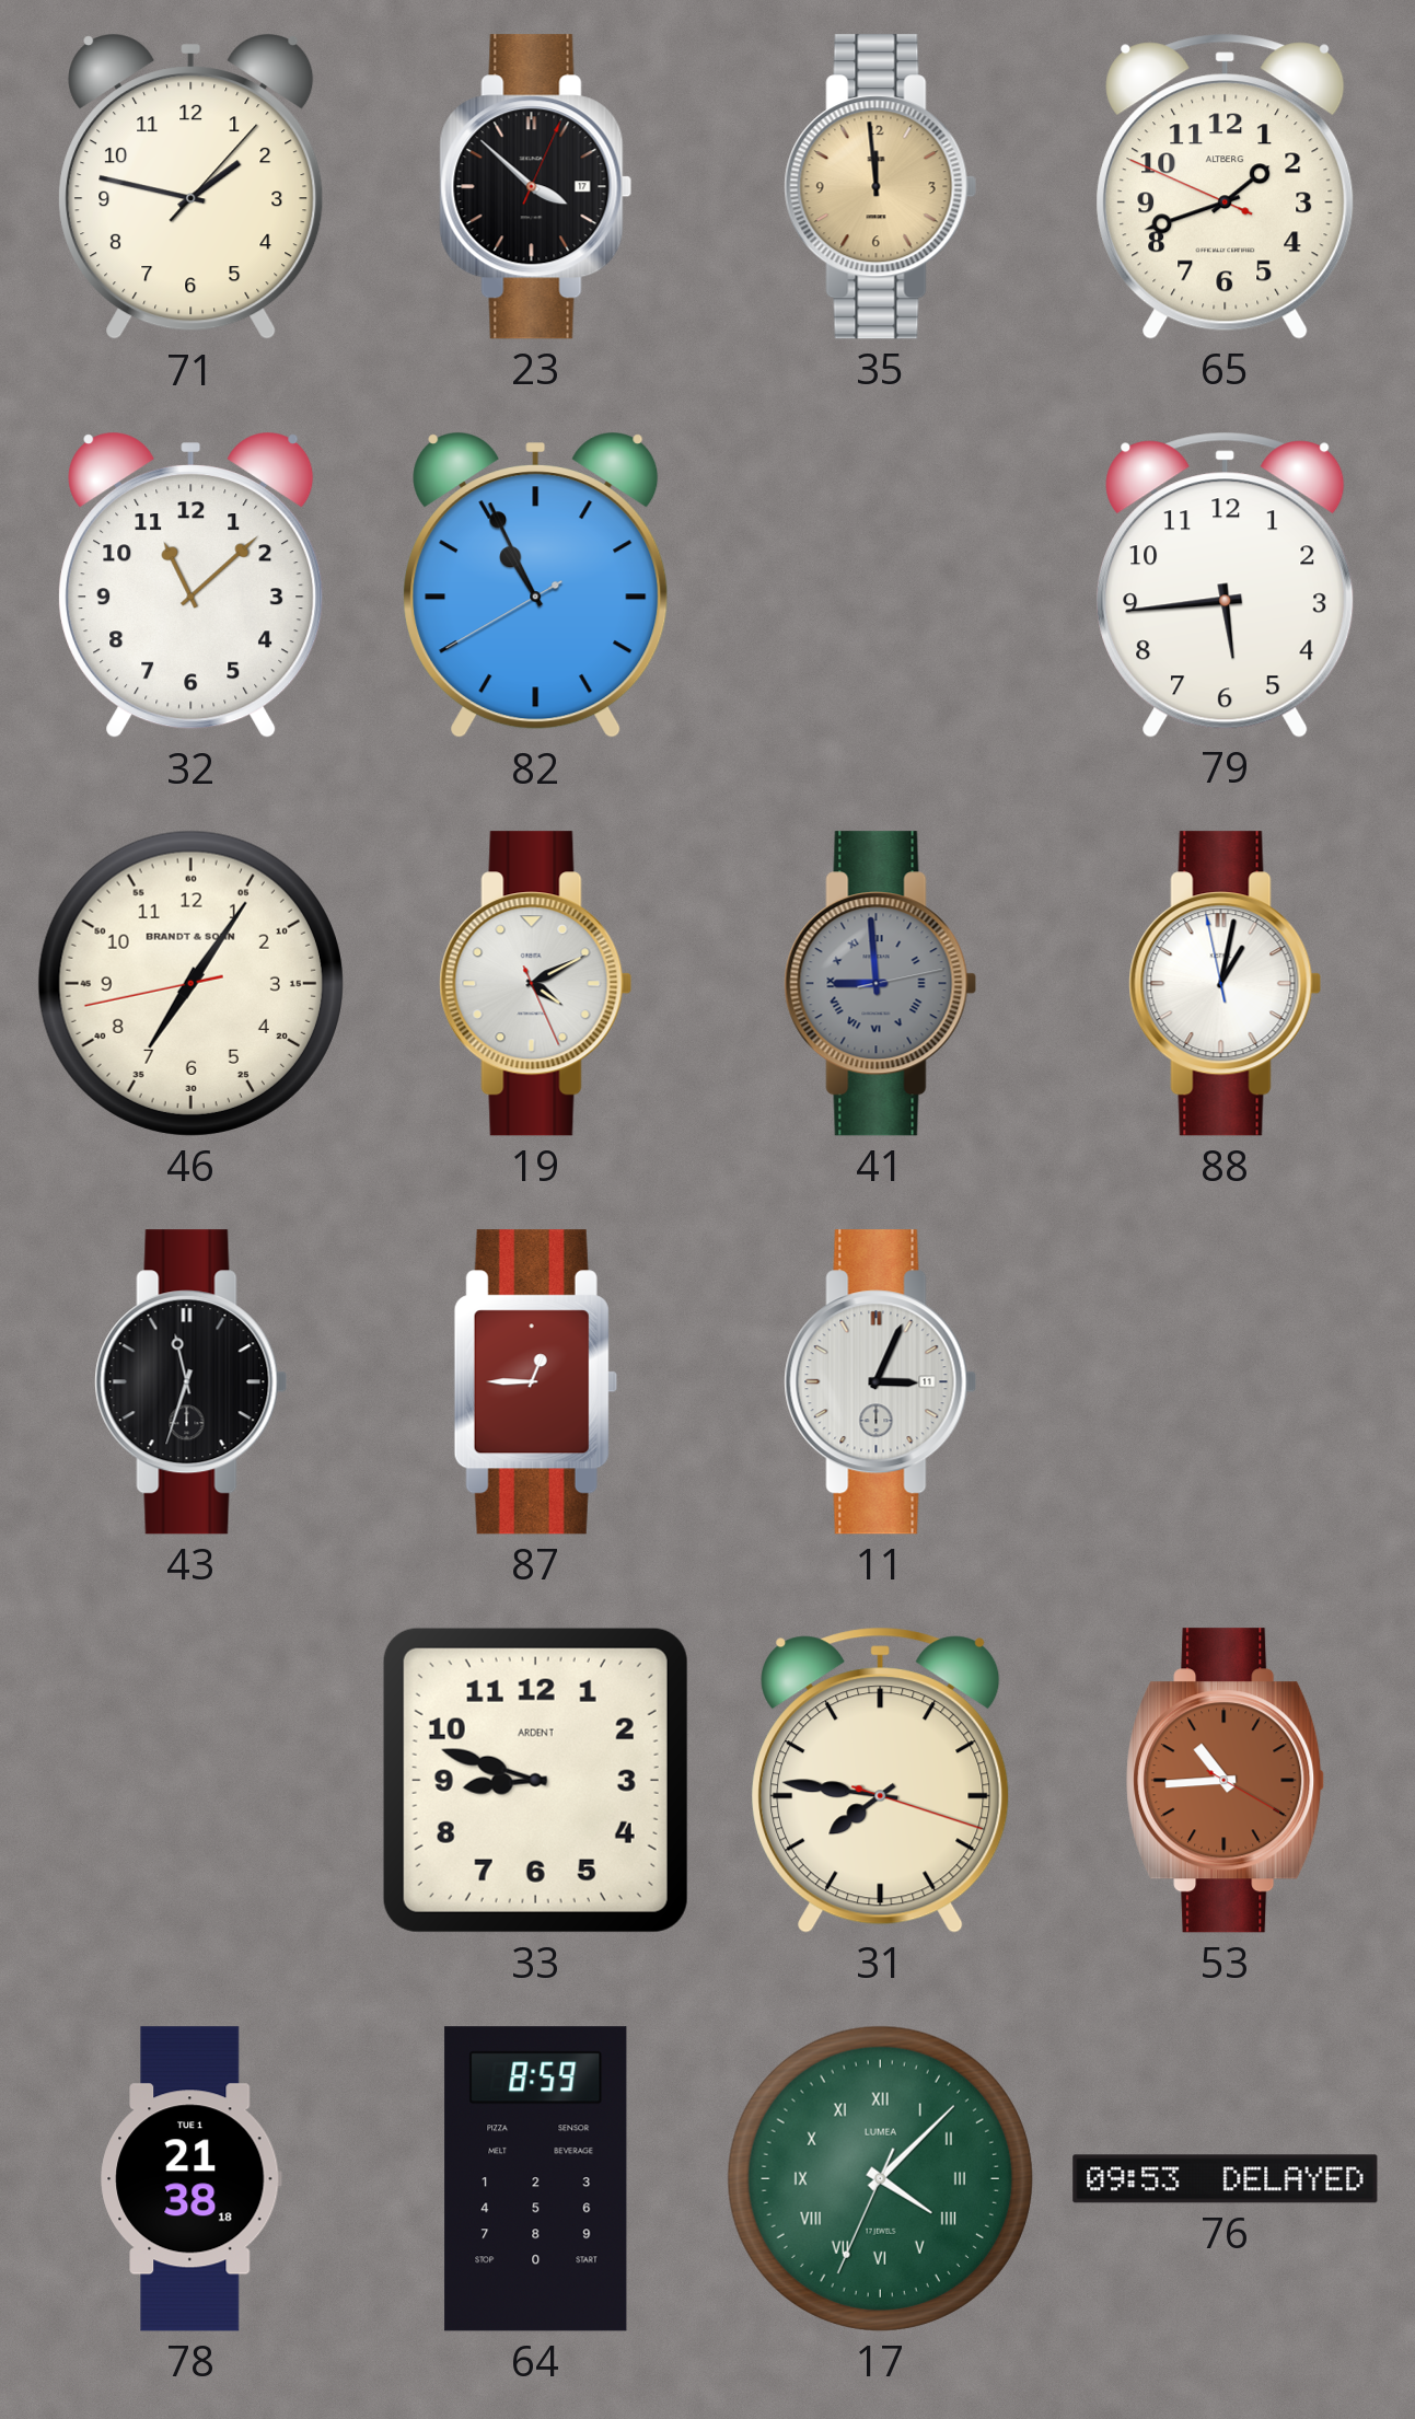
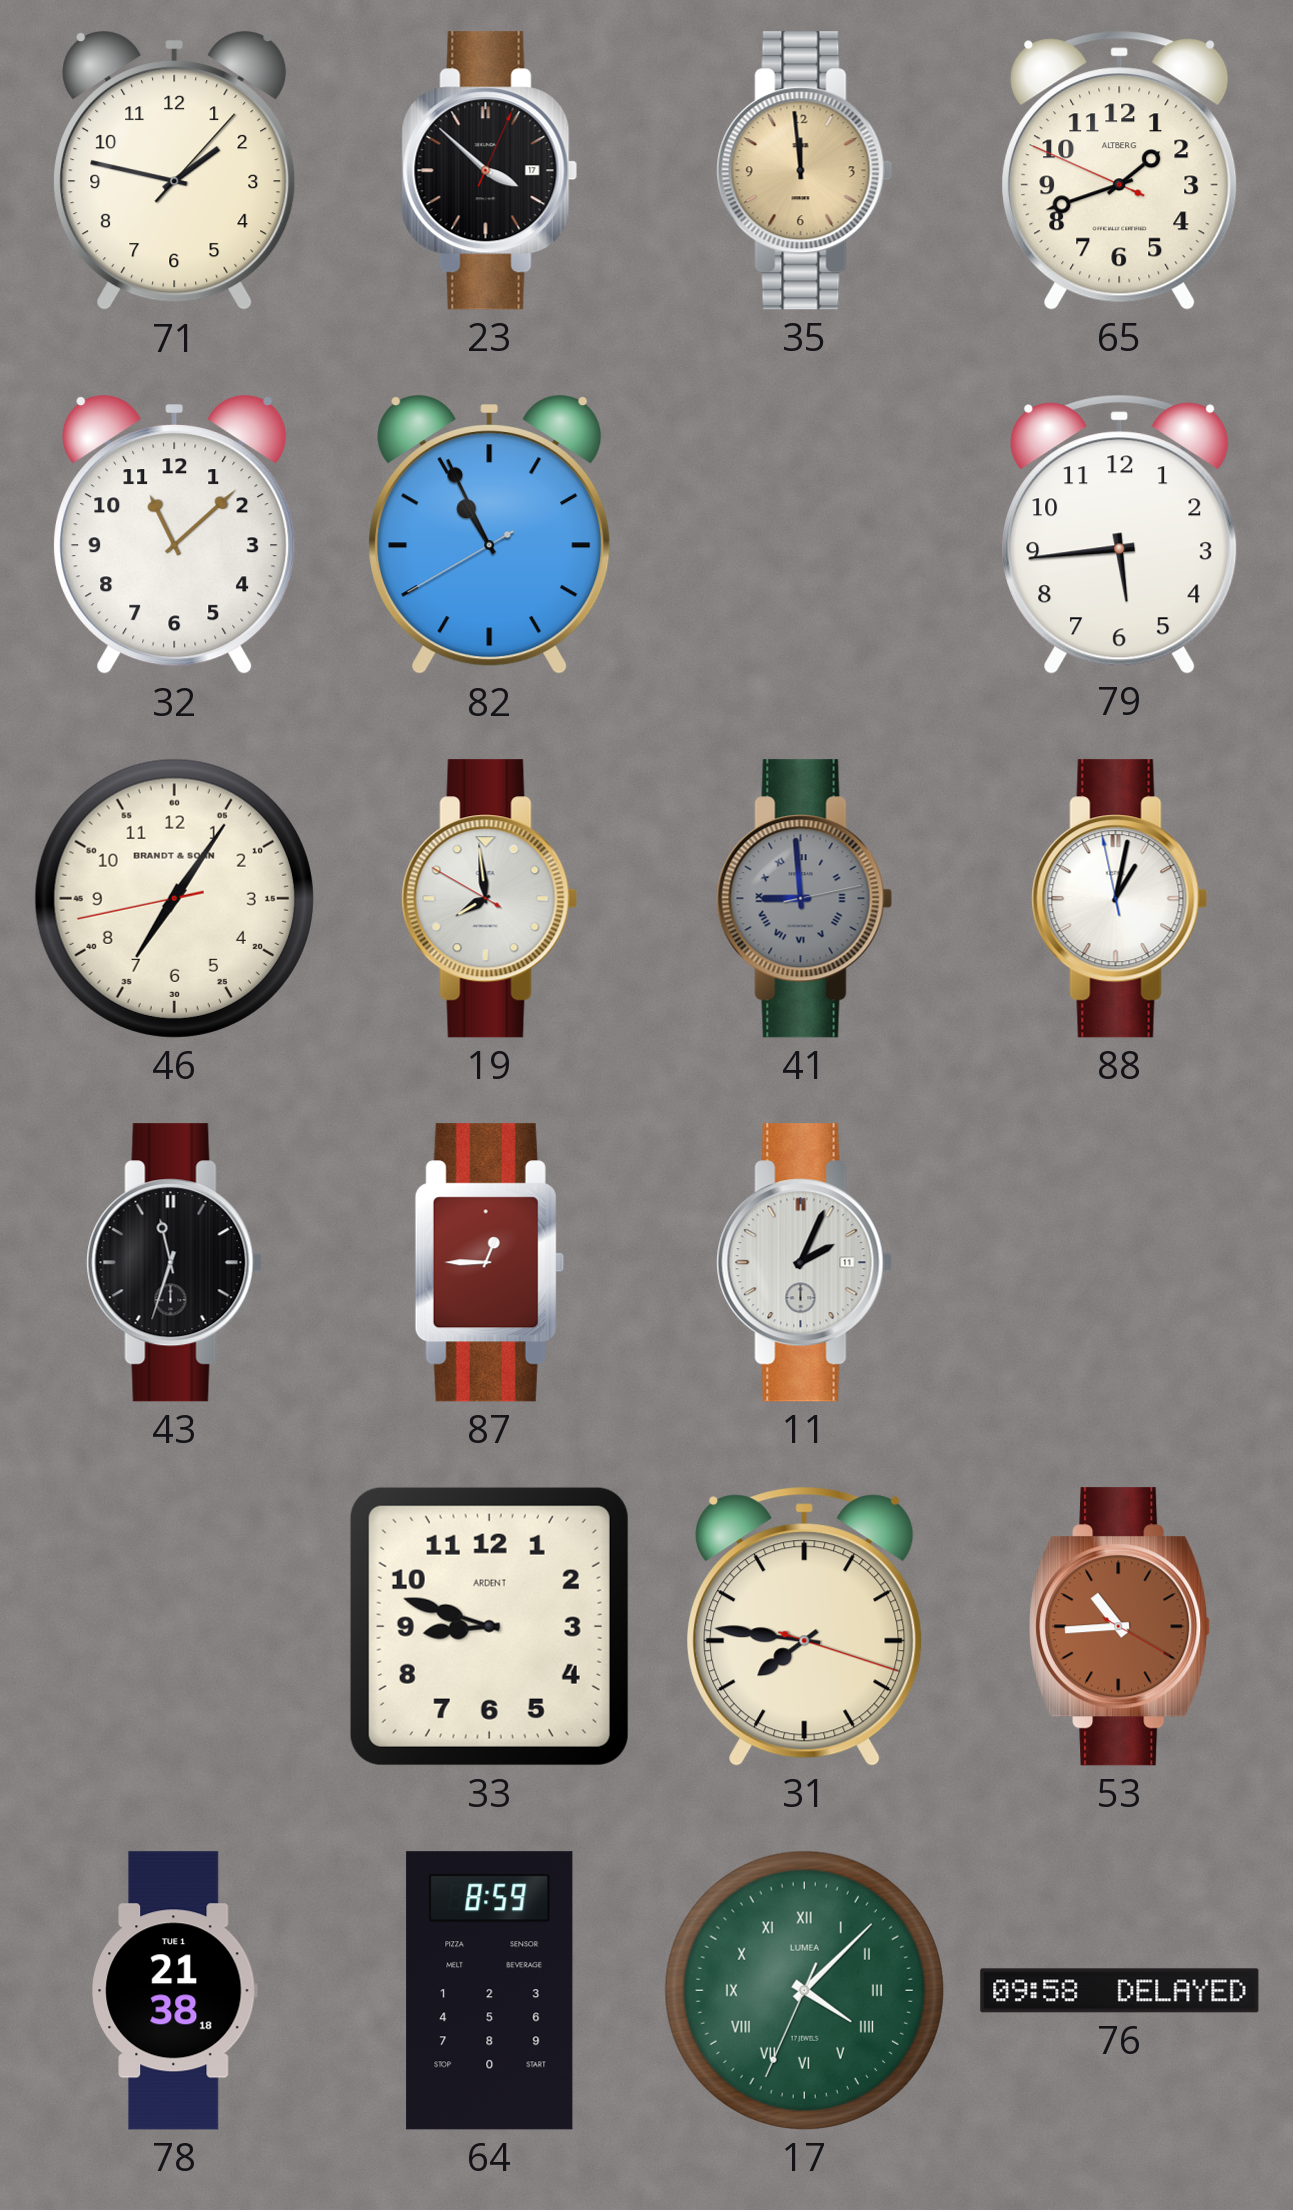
19: 4:10 -> 7:58 (490, 899)
11: 3:04 -> 2:04 (805, 1263)
76: 09:53 -> 09:58 (1120, 1991)
